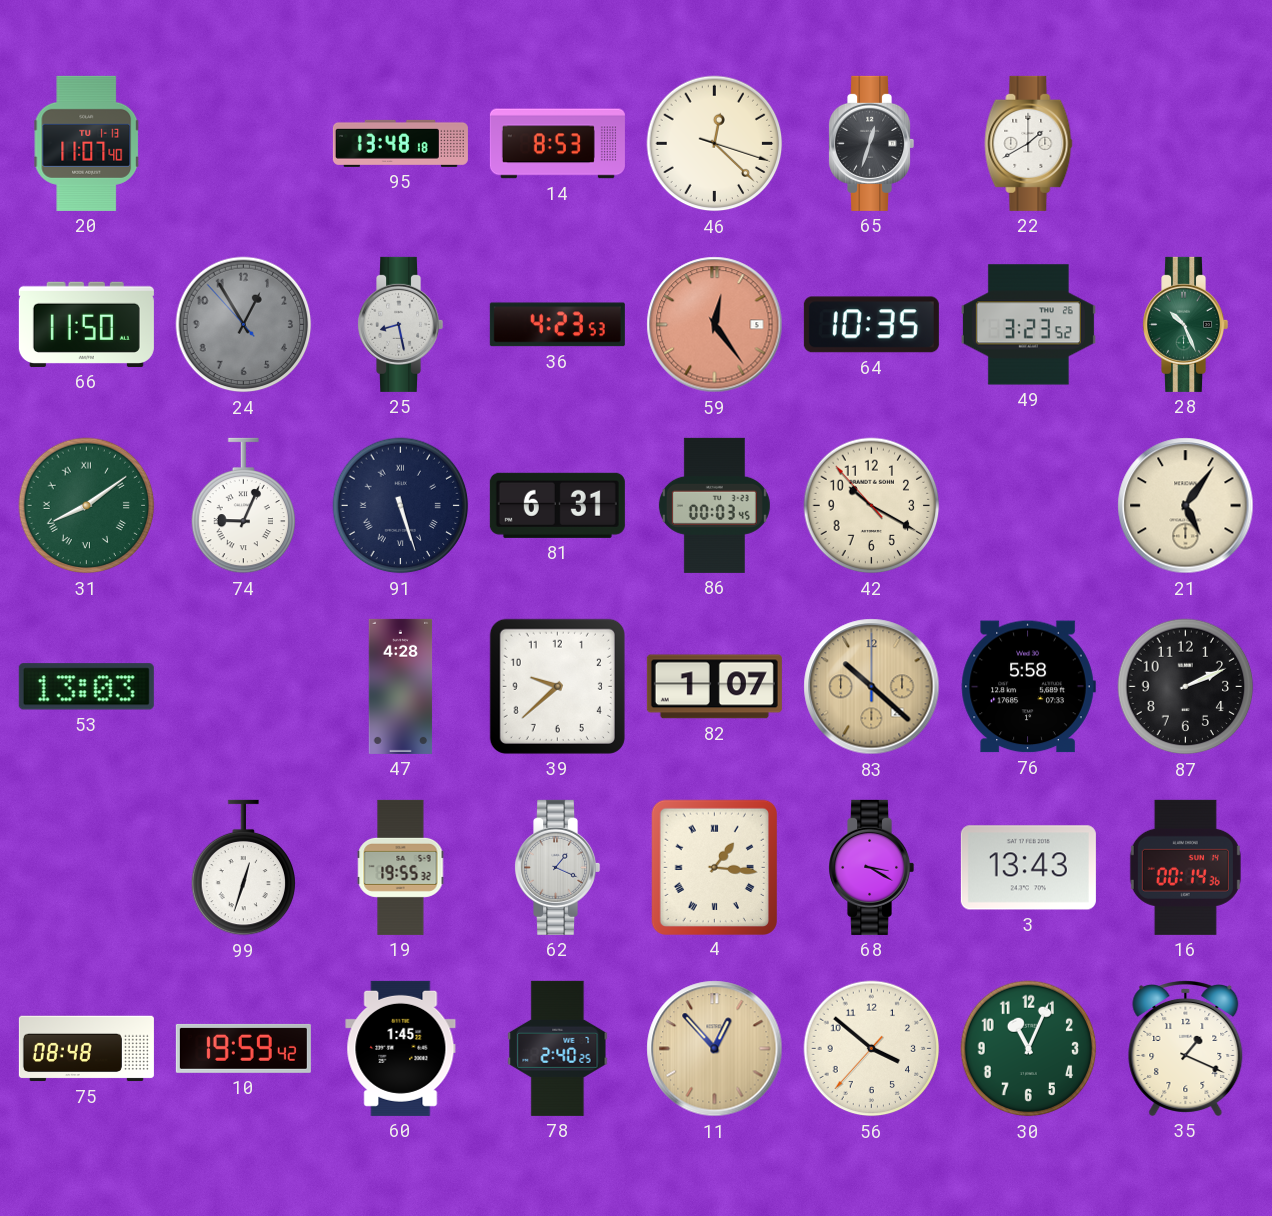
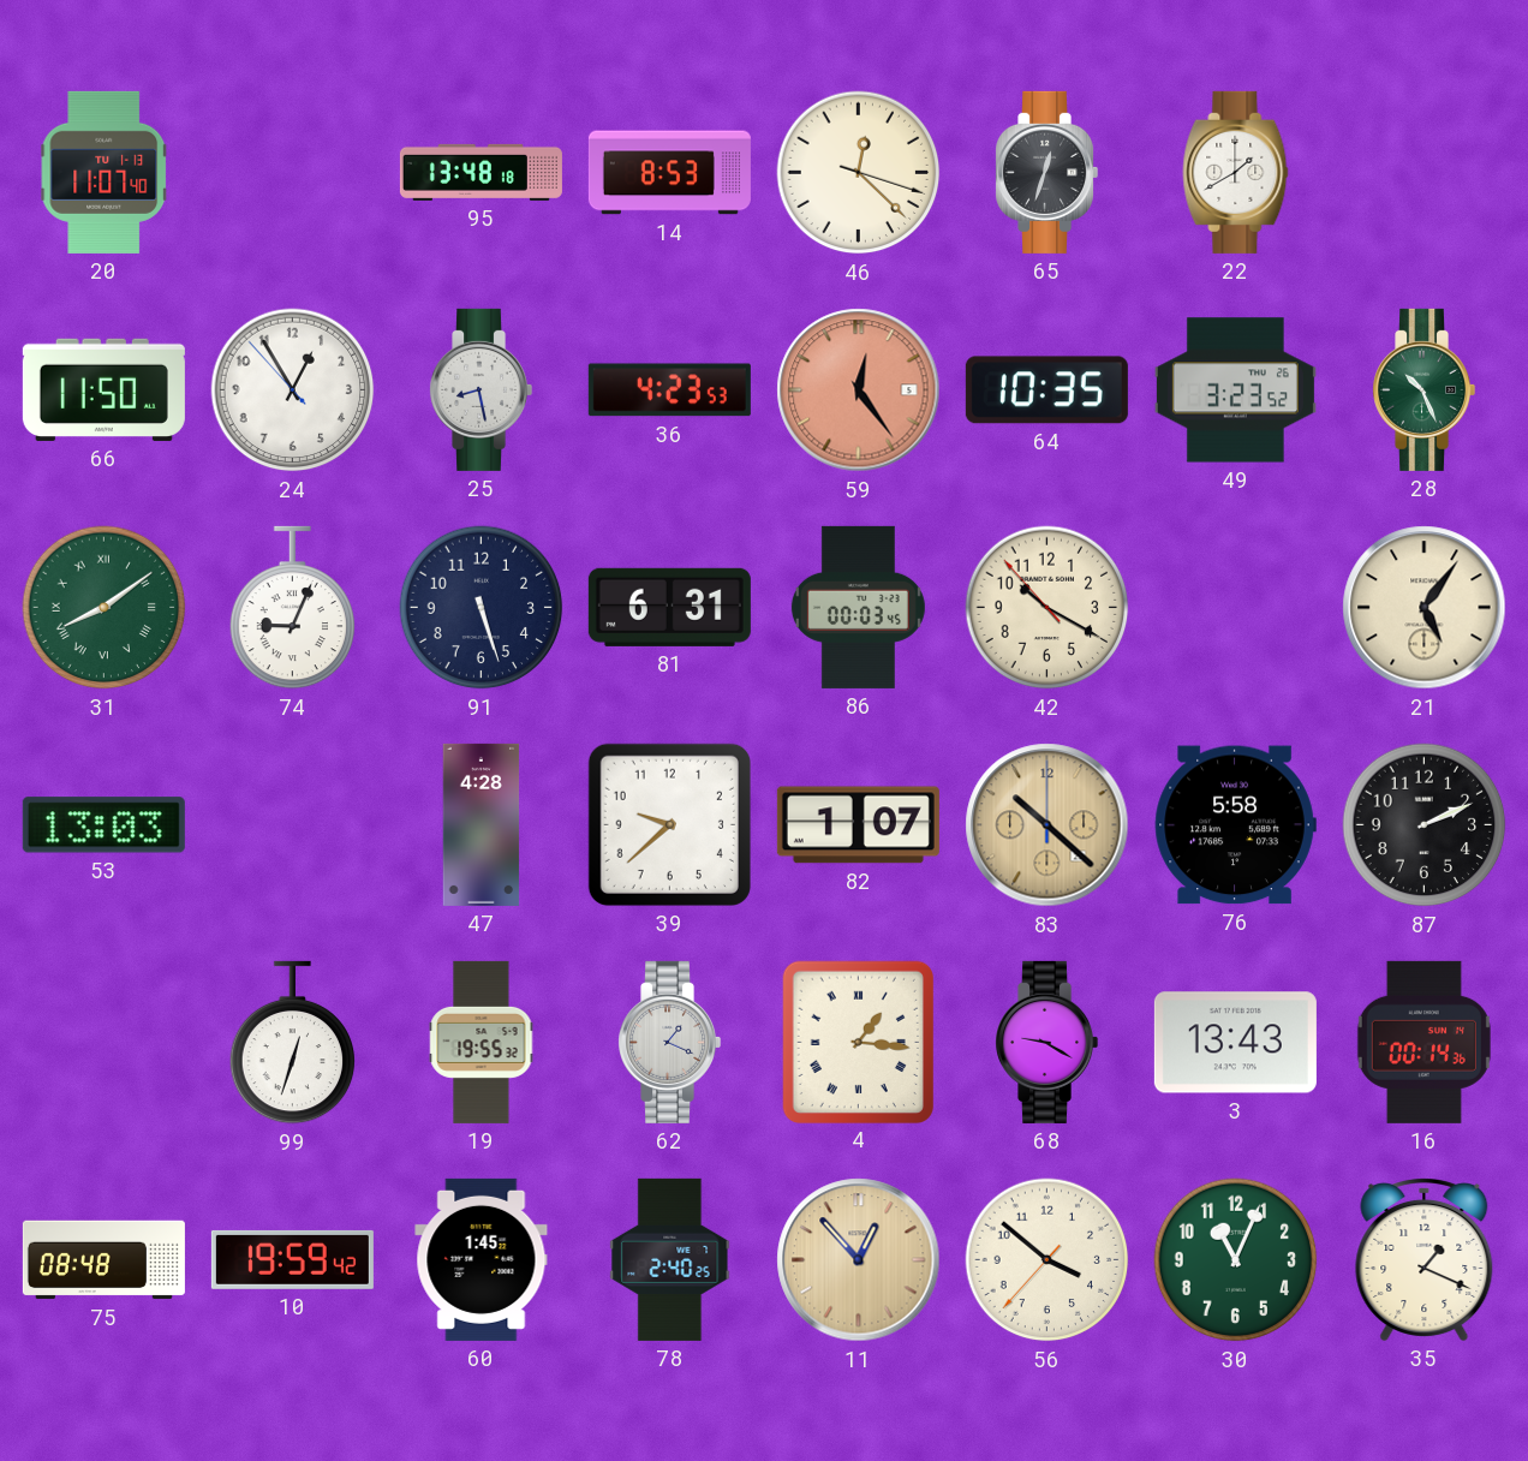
24 dial: grey -> white (293, 390)
91 numerals: Roman -> Arabic (482, 608)
68: 3:20 -> 9:20 (1047, 1042)
